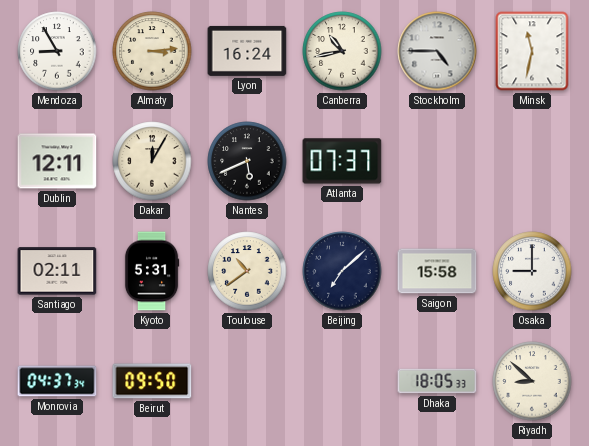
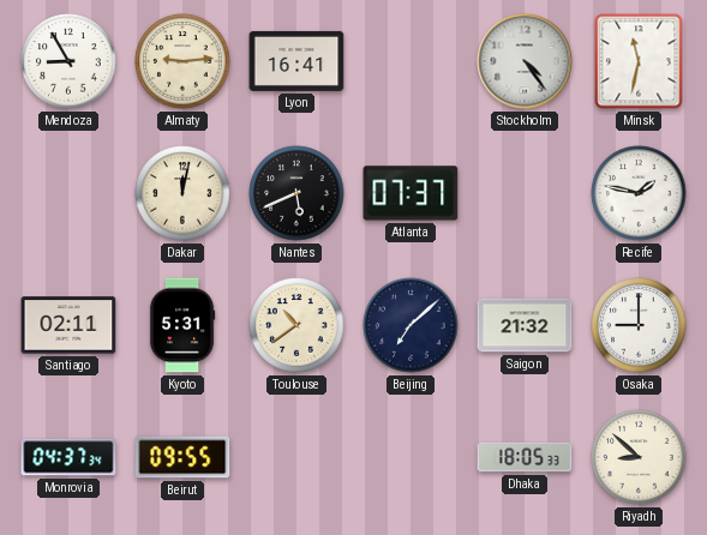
Almaty: 3:14 -> 9:14 (182, 61)
Lyon: 16:24 -> 16:41 (296, 61)
Canberra: 10:43 -> none (342, 51)
Stockholm: 4:45 -> 4:24 (525, 61)
Dublin: 12:11 -> none (57, 161)
Dakar: 12:05 -> 12:02 (182, 193)
Recife: none -> 1:47 (639, 193)
Saigon: 15:58 -> 21:32 (525, 325)
Beirut: 09:50 -> 09:55 (182, 457)
